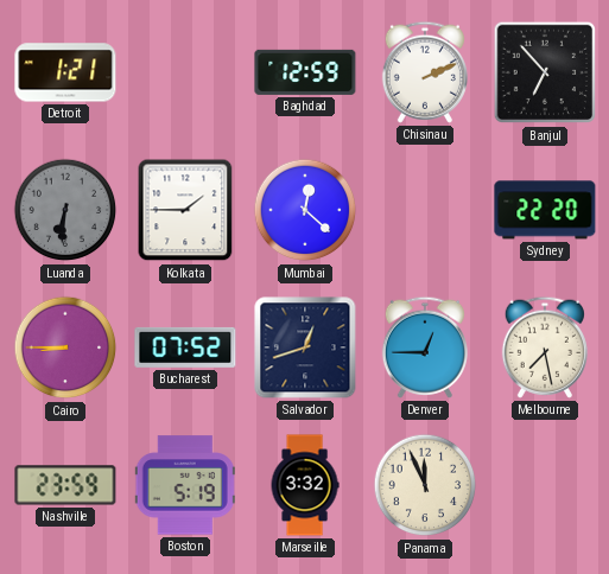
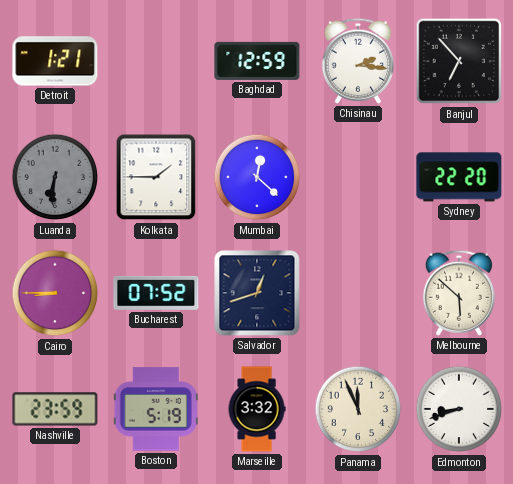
Chisinau: 2:11 -> 2:16 (358, 61)
Denver: 12:45 -> none (425, 347)
Melbourne: 7:28 -> 5:52 (459, 293)
Edmonton: none -> 8:42 (459, 409)
